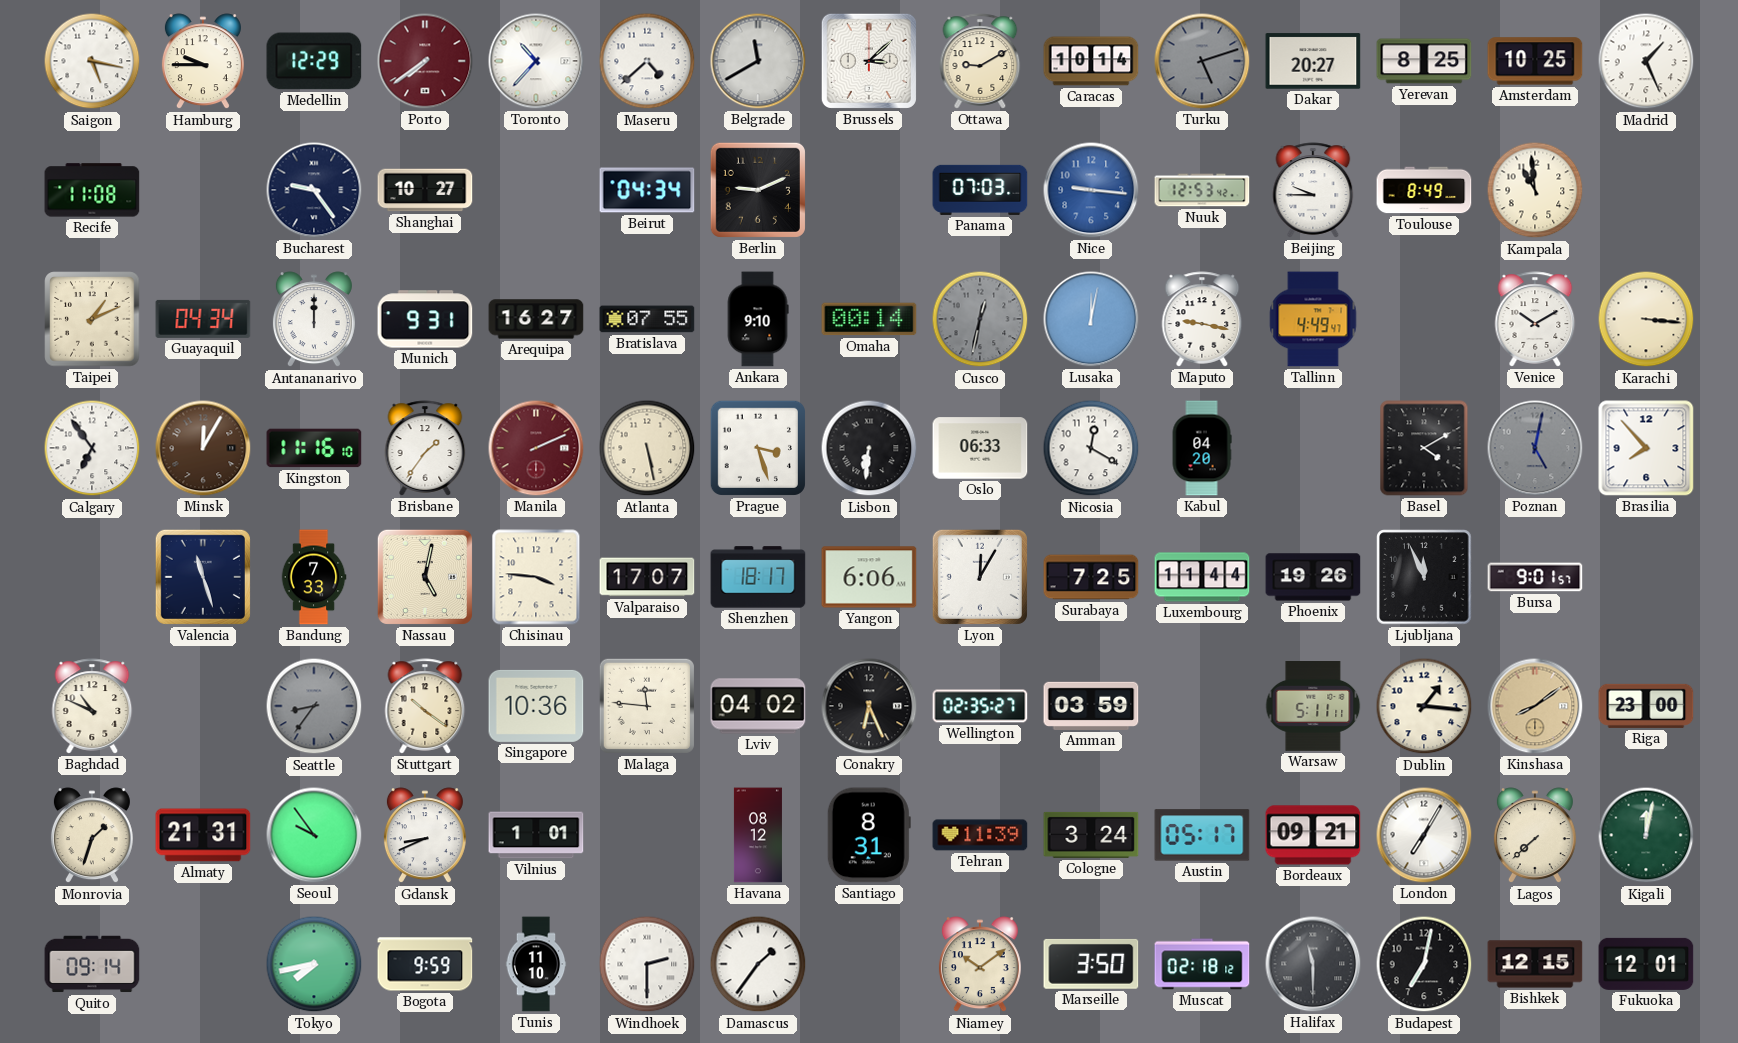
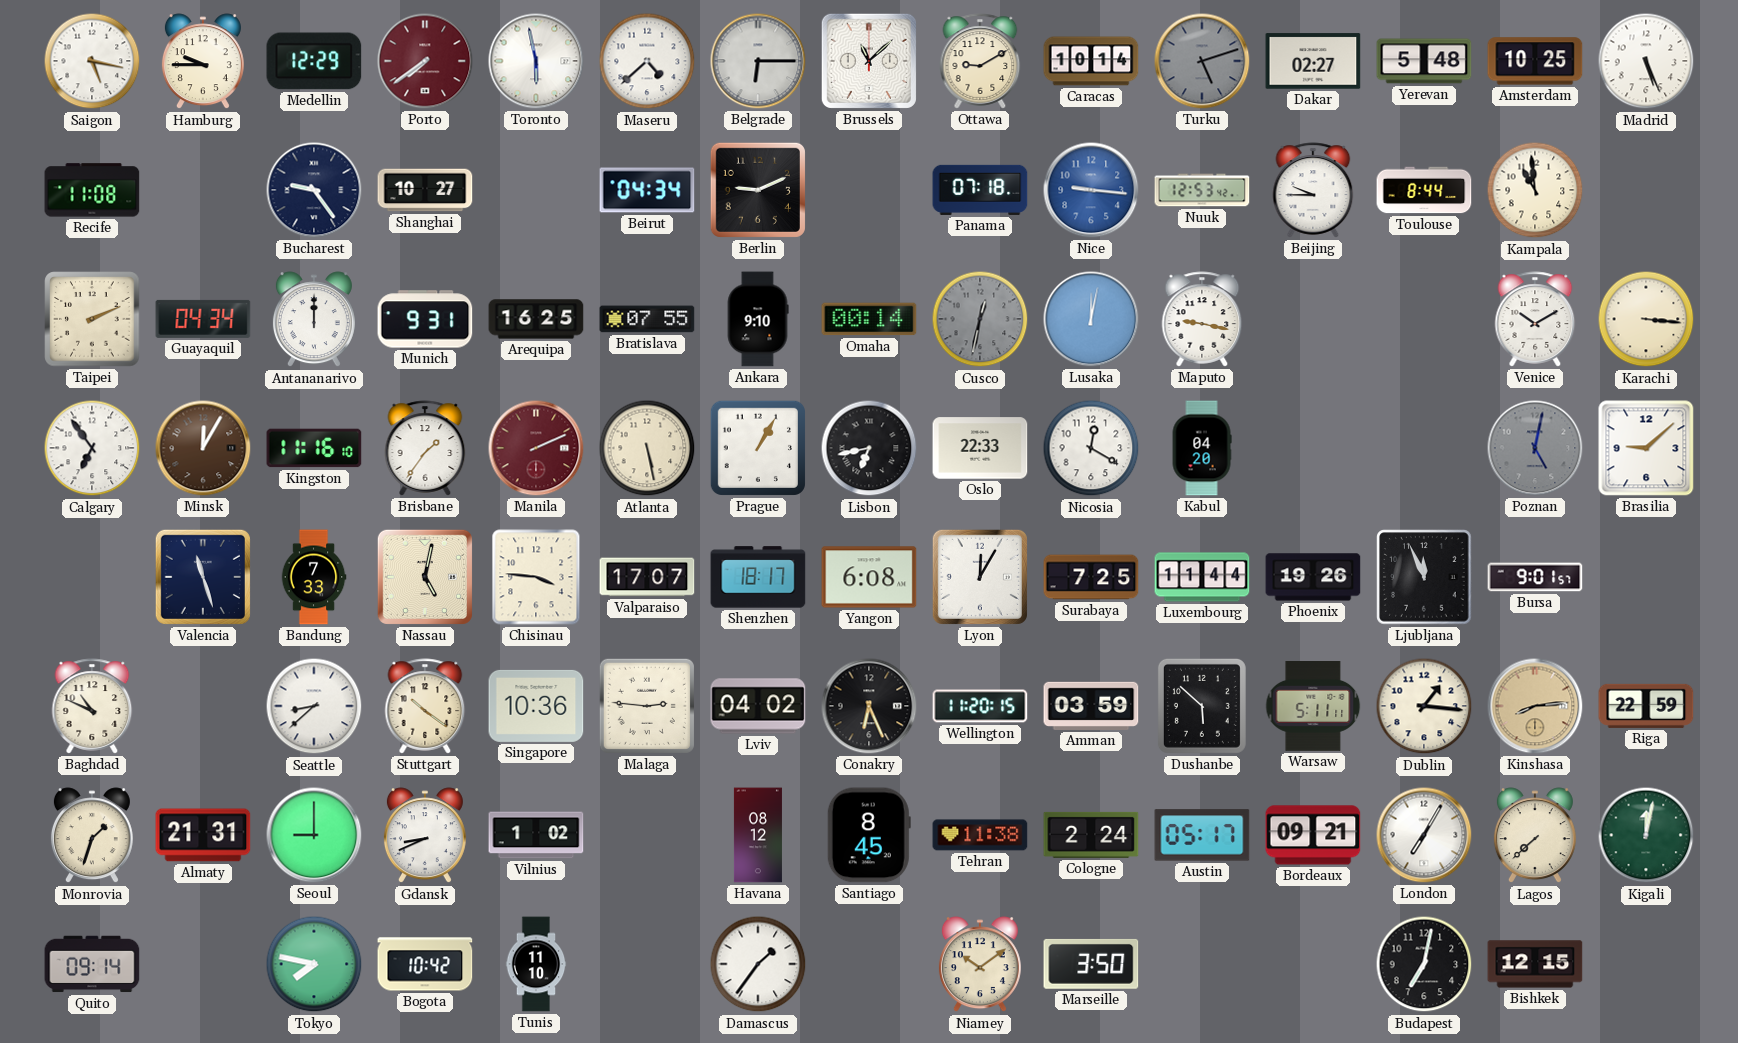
Toronto: 10:37 -> 5:58 (536, 61)
Belgrade: 11:40 -> 6:15 (758, 61)
Brussels: 3:08 -> 11:08 (869, 61)
Dakar: 20:27 -> 02:27 (1313, 61)
Yerevan: 8:25 -> 5:48 (1424, 61)
Madrid: 1:26 -> 5:26 (1646, 61)
Panama: 07:03 -> 07:18 (980, 190)
Toulouse: 8:49 -> 8:44 (1424, 190)
Taipei: 1:11 -> 2:11 (92, 319)
Arequipa: 16:27 -> 16:25 (536, 319)
Tallinn: 4:49 -> none (1313, 319)
Prague: 3:27 -> 1:05 (758, 448)
Lisbon: 6:31 -> 6:43 (869, 448)
Oslo: 06:33 -> 22:33 (980, 448)
Basel: 4:10 -> none (1424, 448)
Brasilia: 7:53 -> 9:08 (1646, 448)
Yangon: 6:06 -> 6:08 (869, 577)
Seattle: 8:36 -> 8:38 (314, 706)
Seattle dial: grey -> white (314, 706)
Malaga: 11:46 -> 2:46 (647, 706)
Wellington: 02:35 -> 11:20 (980, 706)
Dushanbe: none -> 5:52 (1202, 706)
Kinshasa: 8:09 -> 8:14 (1535, 706)
Riga: 23:00 -> 22:59 (1646, 706)
Seoul: 9:54 -> 9:00 (314, 835)
Vilnius: 1:01 -> 1:02 (536, 835)
Santiago: 8:31 -> 8:45 (869, 835)
Tehran: 11:39 -> 11:38 (980, 835)
Cologne: 3:24 -> 2:24 (1091, 835)
Tokyo: 7:43 -> 7:47 (314, 964)
Bogota: 9:59 -> 10:42 (425, 964)
Windhoek: 2:30 -> none (647, 964)
Muscat: 02:18 -> none (1202, 964)
Halifax: 11:30 -> none (1313, 964)
Fukuoka: 12:01 -> none (1646, 964)
